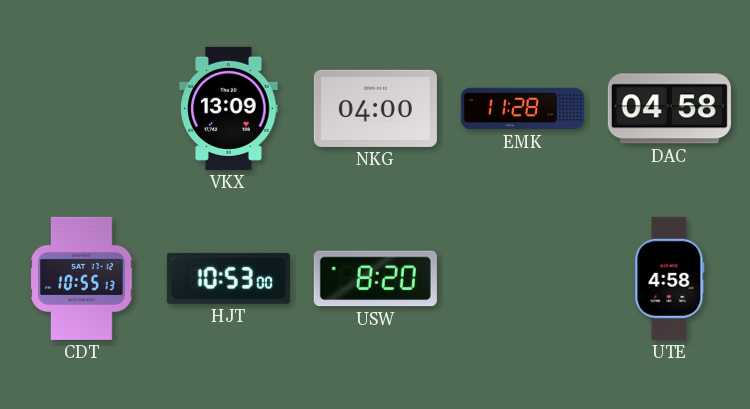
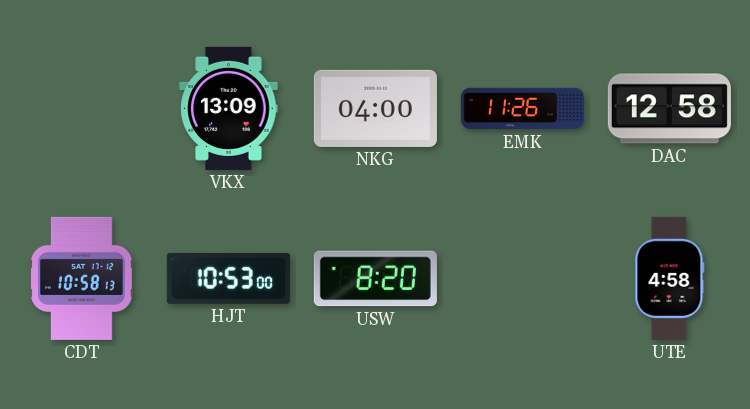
EMK: 11:28 -> 11:26 (522, 109)
DAC: 04:58 -> 12:58 (669, 109)
CDT: 10:55 -> 10:58 (82, 278)
